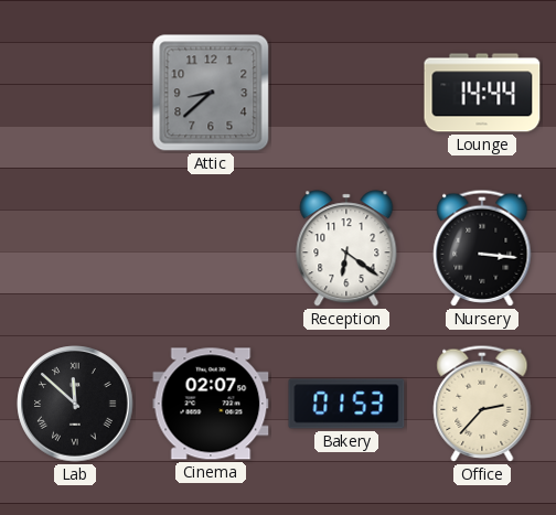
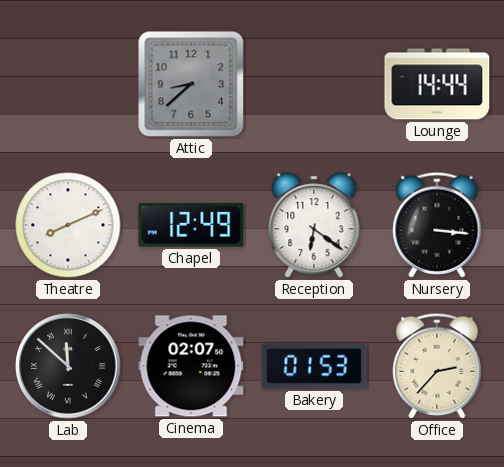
Theatre: none -> 8:11 (68, 225)
Chapel: none -> 12:49 (191, 225)
